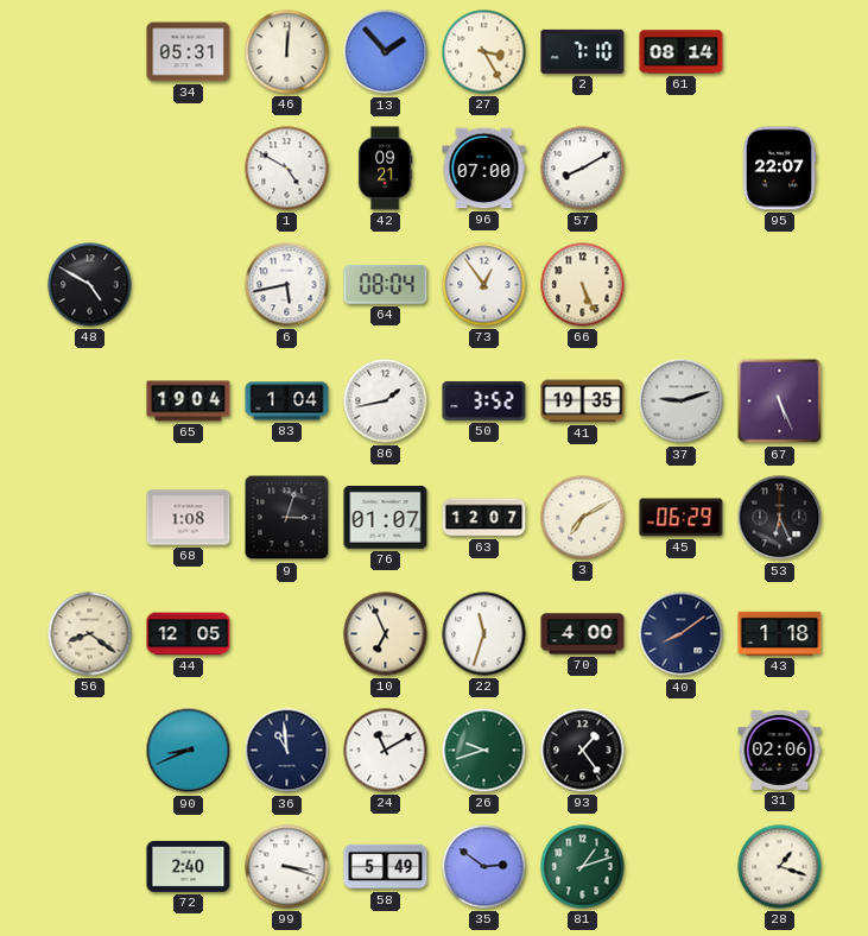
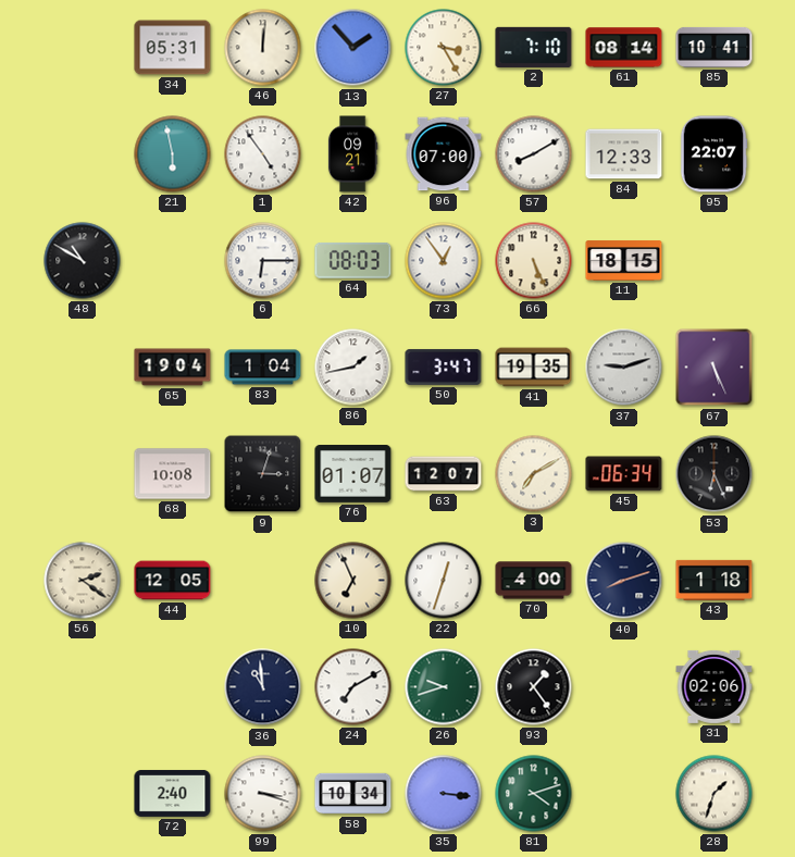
85: none -> 10:41 (715, 47)
21: none -> 5:58 (173, 154)
1: 4:50 -> 4:54 (263, 154)
84: none -> 12:33 (624, 154)
48: 4:50 -> 10:50 (83, 261)
6: 5:43 -> 6:15 (263, 261)
64: 08:04 -> 08:03 (353, 261)
11: none -> 18:15 (624, 261)
50: 3:52 -> 3:47 (444, 367)
68: 1:08 -> 10:08 (173, 474)
45: 06:29 -> 06:34 (624, 474)
56: 8:21 -> 2:21 (83, 581)
22: 11:33 -> 12:33 (444, 581)
40: 8:09 -> 8:12 (624, 581)
90: 8:41 -> none (189, 751)
24: 11:10 -> 7:10 (353, 687)
58: 5:49 -> 10:34 (353, 794)
35: 2:51 -> 3:16 (444, 794)
81: 1:12 -> 4:12 (534, 794)
28: 1:18 -> 1:33 (715, 794)
